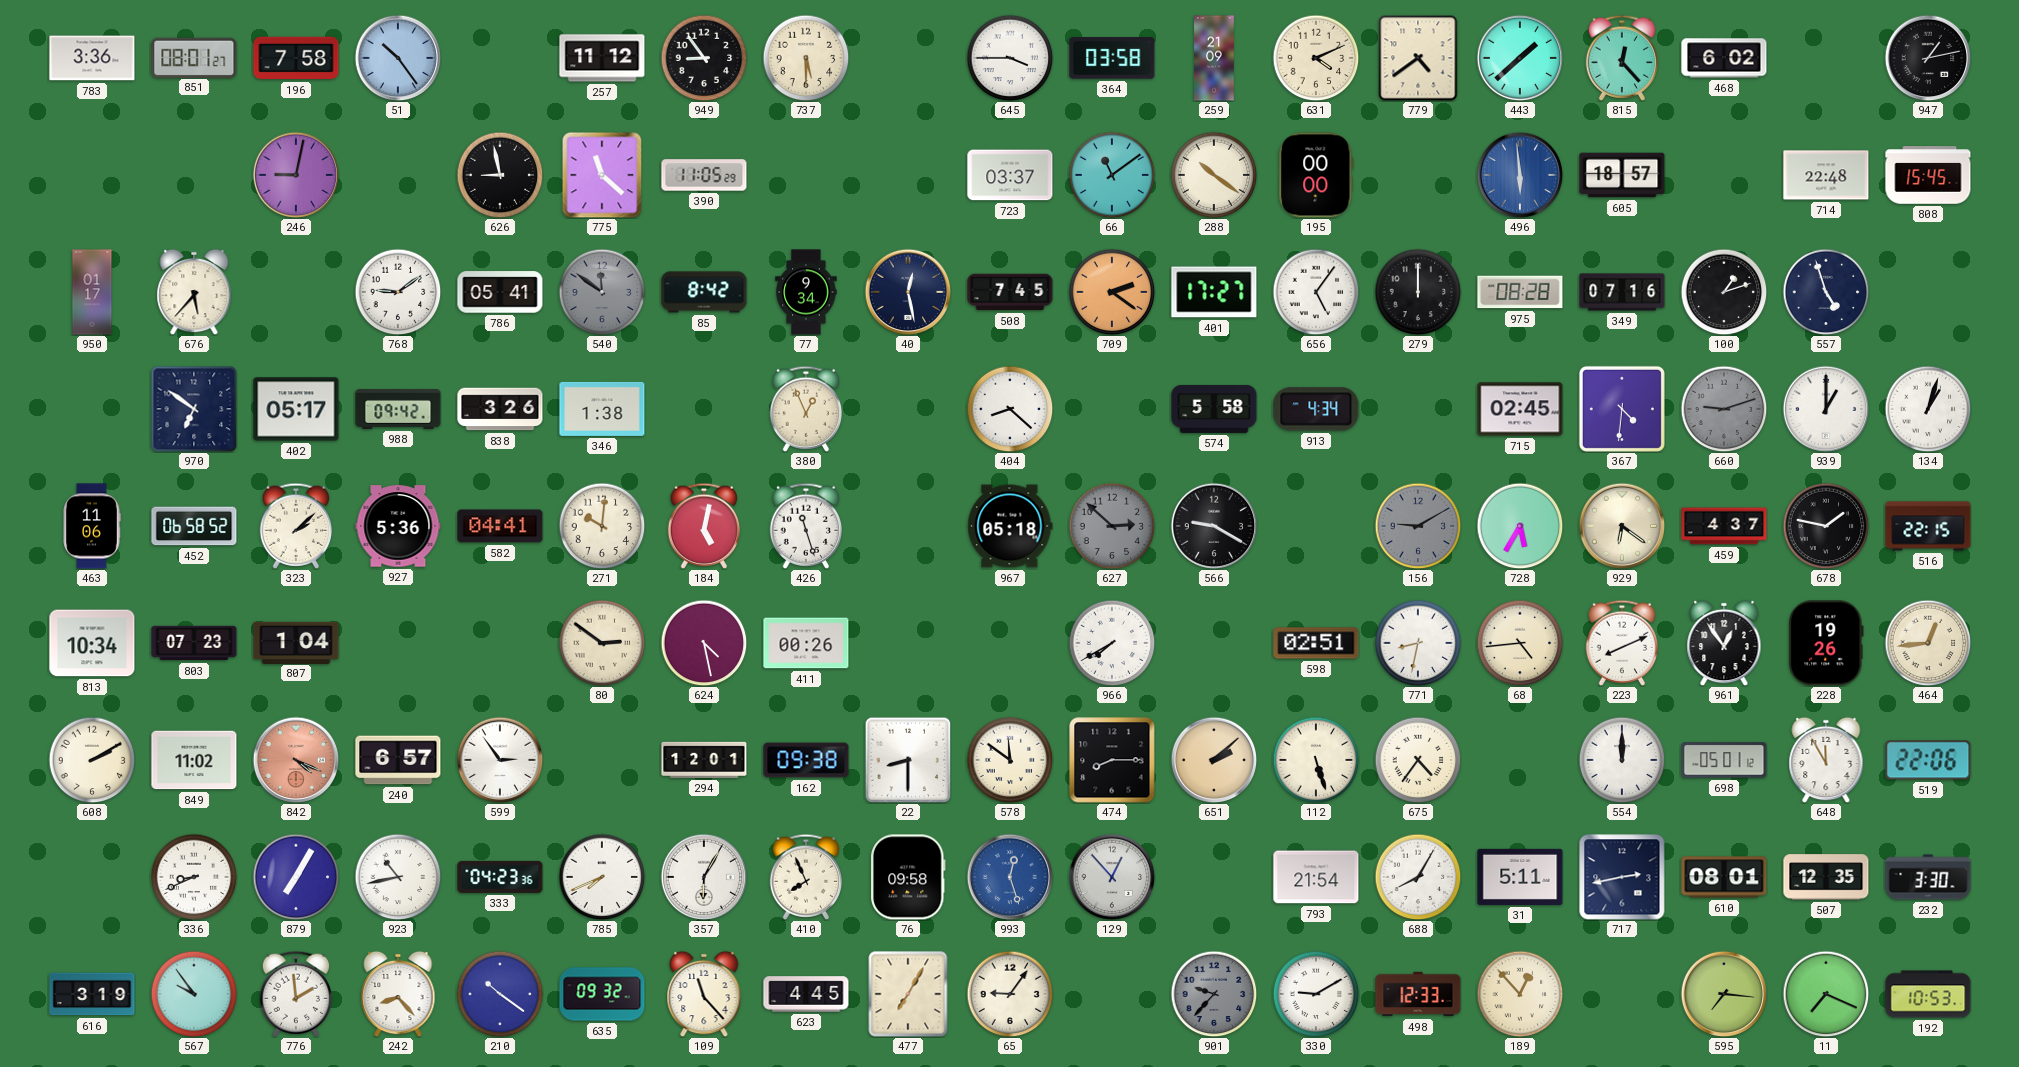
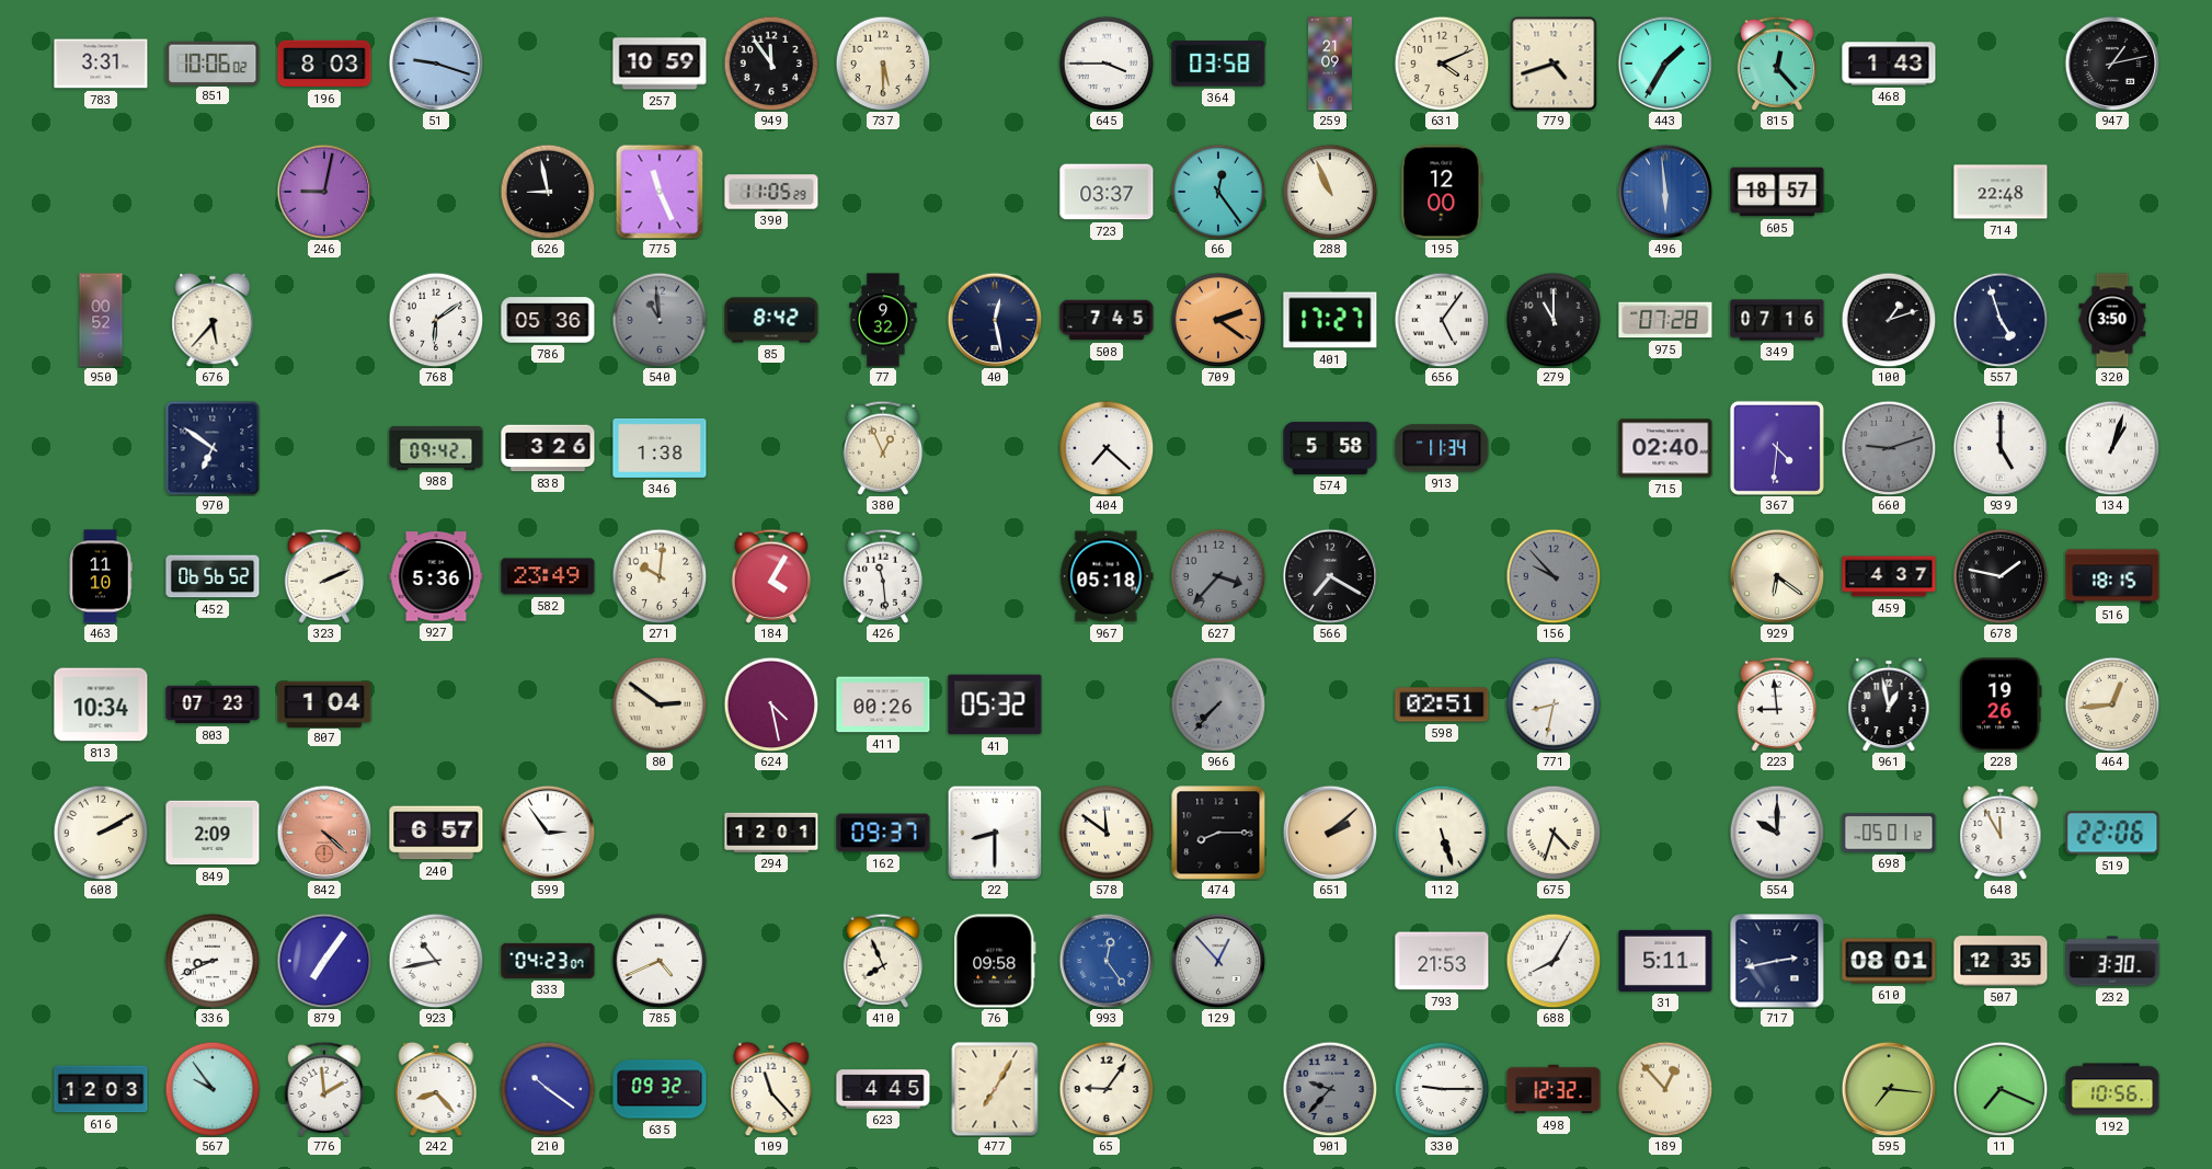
783: 3:36 -> 3:31 (101, 64)
851: 08:01 -> 10:06 (213, 62)
196: 7:58 -> 8:03 (324, 64)
51: 10:24 -> 9:18 (436, 64)
257: 11:12 -> 10:59 (660, 64)
949: 8:54 -> 11:54 (771, 64)
779: 4:39 -> 4:42 (1554, 64)
443: 1:38 -> 1:35 (1665, 64)
468: 6:02 -> 1:43 (1889, 64)
775: 11:22 -> 11:26 (660, 192)
66: 11:09 -> 12:24 (1218, 192)
288: 10:21 -> 10:56 (1330, 192)
195: 00:00 -> 12:00 (1442, 192)
808: 15:45 -> none (1928, 175)
950: 01:17 -> 00:52 (101, 320)
768: 9:09 -> 6:09 (436, 320)
786: 05:41 -> 05:36 (548, 320)
540: 11:51 -> 10:59 (660, 320)
77: 9:34 -> 9:32 (883, 320)
279: 12:00 -> 11:00 (1554, 320)
975: 08:28 -> 07:28 (1665, 320)
320: none -> 3:50 (2112, 320)
402: 05:17 -> none (296, 409)
404: 8:22 -> 7:22 (1107, 448)
913: 4:34 -> 11:34 (1442, 448)
715: 02:45 -> 02:40 (1665, 448)
939: 1:00 -> 5:00 (2001, 448)
463: 11:06 -> 11:10 (101, 576)
452: 06:58 -> 06:56 (213, 576)
323: 2:08 -> 2:11 (324, 576)
582: 04:41 -> 23:49 (548, 576)
184: 5:02 -> 4:05 (771, 576)
426: 11:27 -> 11:29 (883, 576)
627: 2:52 -> 3:37 (1218, 576)
566: 9:20 -> 7:20 (1330, 576)
156: 9:10 -> 9:53 (1554, 576)
728: 5:35 -> none (1520, 526)
516: 22:15 -> 18:15 (2112, 576)
41: none -> 05:32 (995, 704)
966: 7:40 -> 7:37 (1218, 704)
966 dial: white -> grey (1218, 704)
68: 4:44 -> none (1520, 643)
223: 8:11 -> 8:59 (1777, 704)
961: 12:54 -> 12:58 (1889, 704)
849: 11:02 -> 2:09 (213, 833)
842: 4:19 -> 4:22 (324, 833)
162: 09:38 -> 09:37 (883, 833)
675: 4:36 -> 4:33 (1554, 833)
554: 12:00 -> 10:00 (1777, 833)
879: 7:05 -> 7:06 (324, 961)
333: 04:23:36 -> 04:23:07 (548, 961)
785: 7:41 -> 4:41 (660, 961)
357: 6:05 -> none (704, 877)
993: 12:27 -> 12:24 (1107, 961)
793: 21:54 -> 21:53 (1442, 961)
616: 3:19 -> 12:03 (101, 1089)
330: 9:10 -> 9:15 (1442, 1089)
498: 12:33 -> 12:32 (1554, 1089)
192: 10:53 -> 10:56 (2112, 1089)
